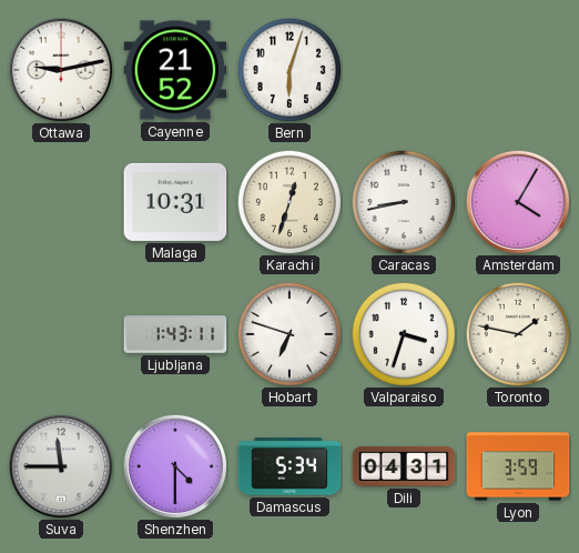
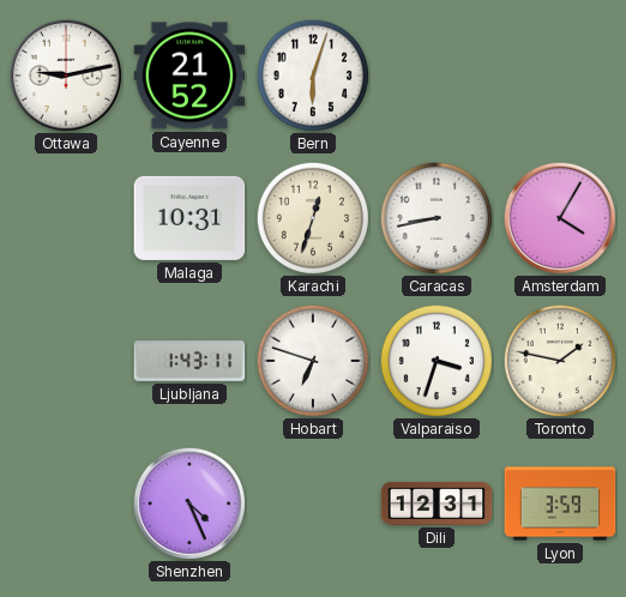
Suva: 11:45 -> none (61, 466)
Shenzhen: 4:30 -> 4:26 (189, 503)
Damascus: 5:34 -> none (289, 466)
Dili: 04:31 -> 12:31 (437, 503)
